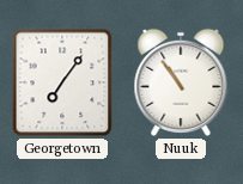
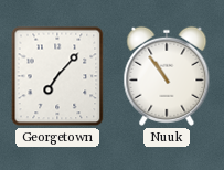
Georgetown: 7:06 -> 7:07 (57, 76)
